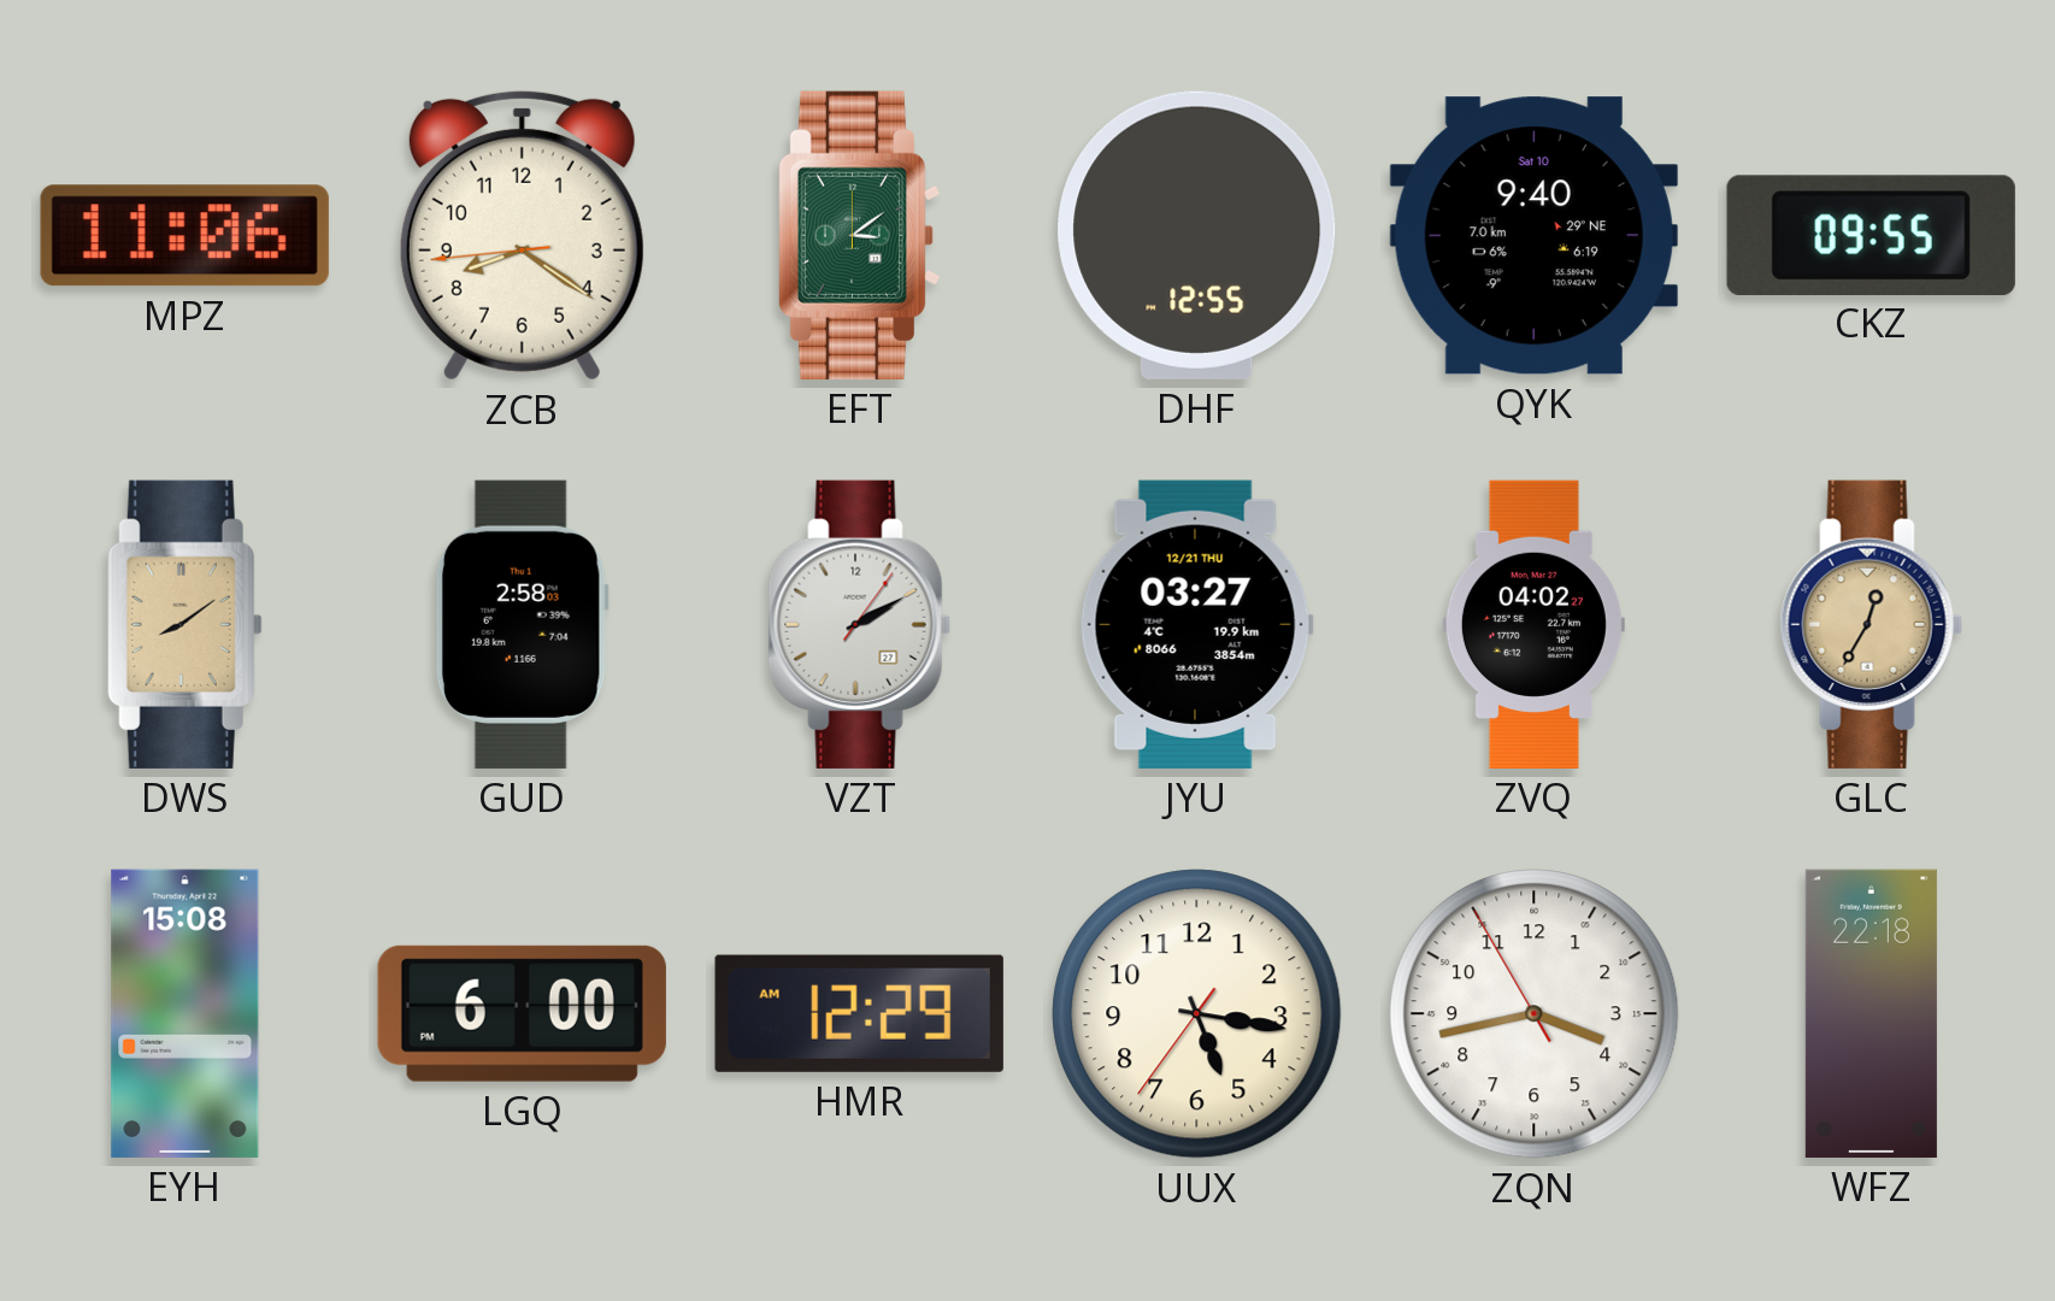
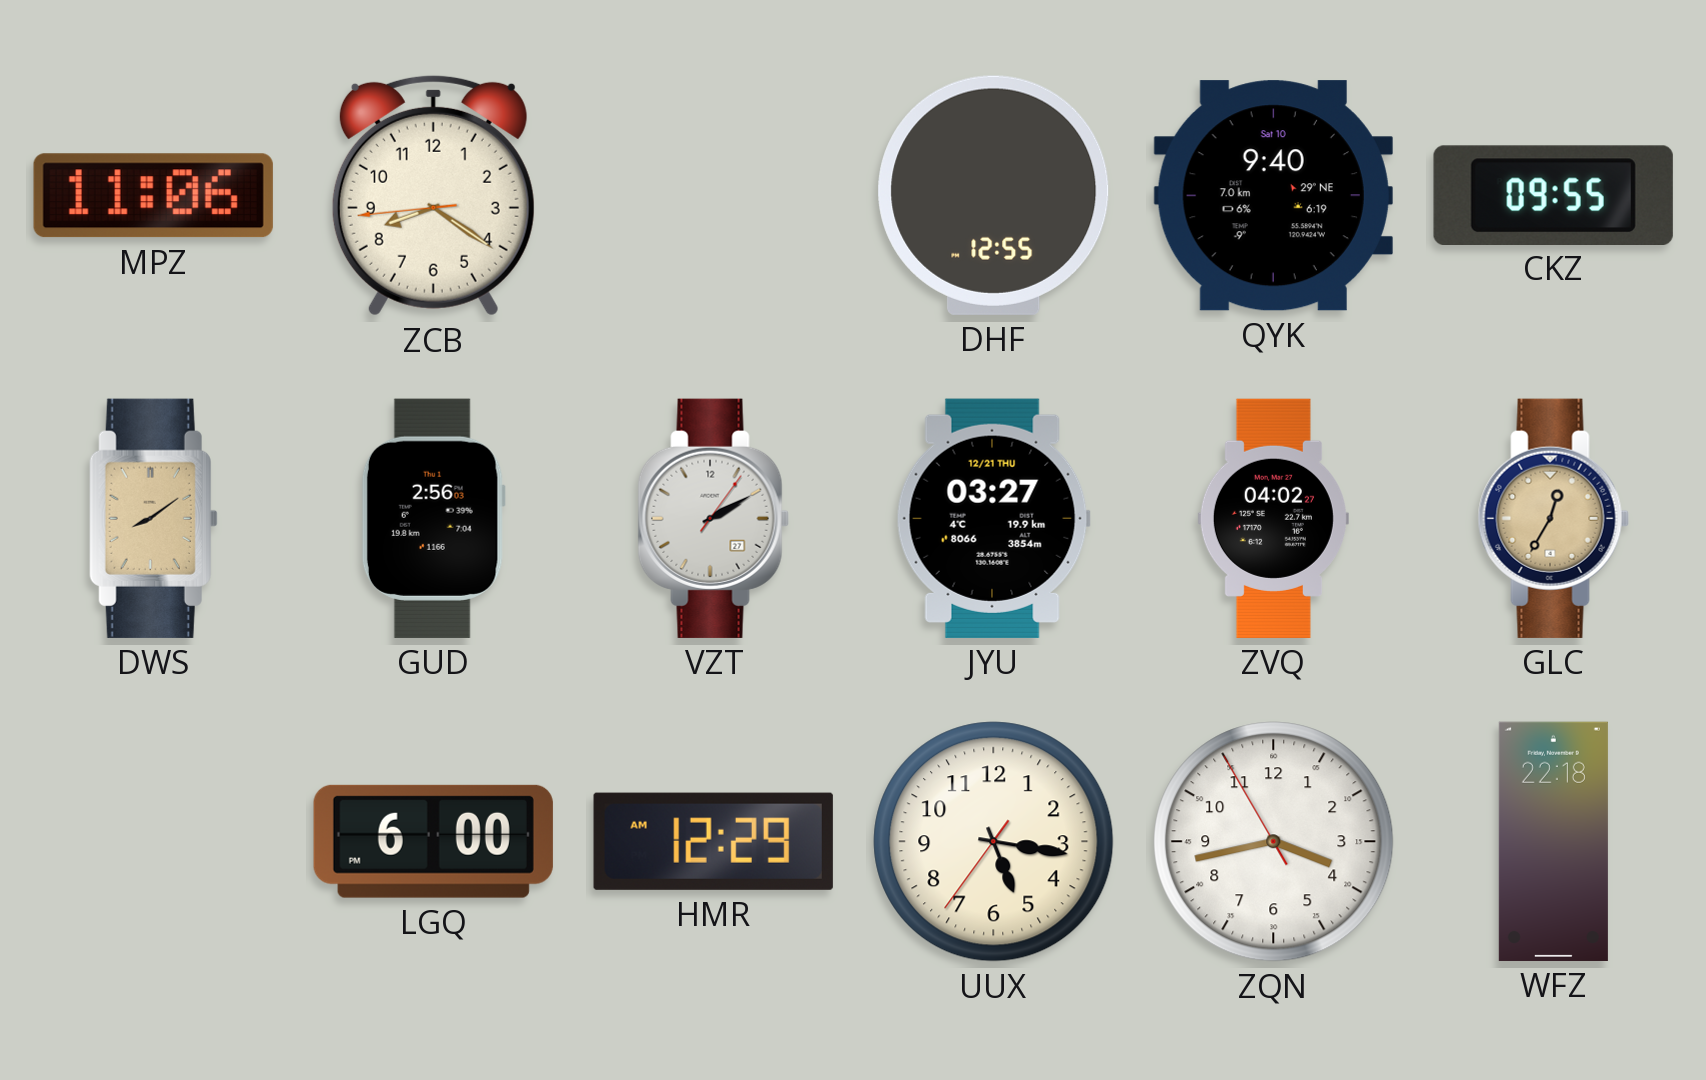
EFT: 3:09 -> none (859, 235)
GUD: 2:58 -> 2:56 (433, 518)
EYH: 15:08 -> none (186, 1013)
